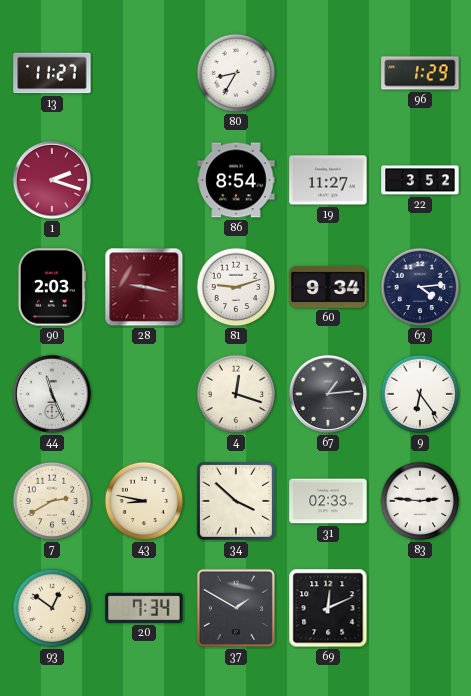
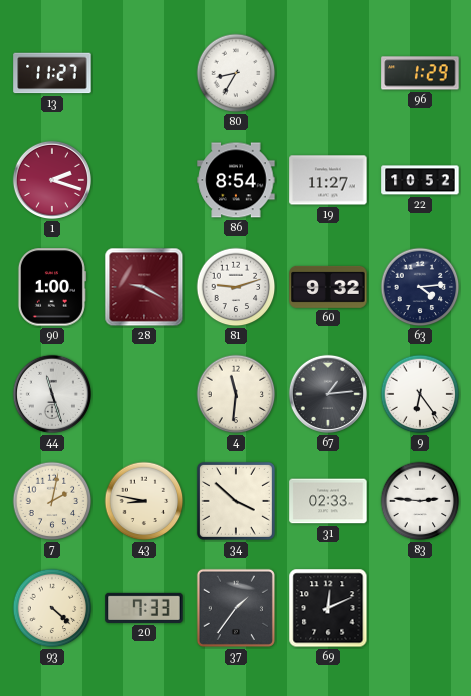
22: 3:52 -> 10:52 (420, 180)
90: 2:03 -> 1:00 (51, 287)
28: 9:17 -> 9:20 (144, 287)
60: 9:34 -> 9:32 (328, 287)
44: 11:26 -> 11:27 (52, 394)
4: 12:18 -> 11:31 (236, 394)
7: 2:40 -> 2:02 (52, 501)
93: 12:51 -> 4:22 (52, 608)
20: 7:34 -> 7:33 (144, 608)
37: 1:50 -> 1:36 (236, 608)
